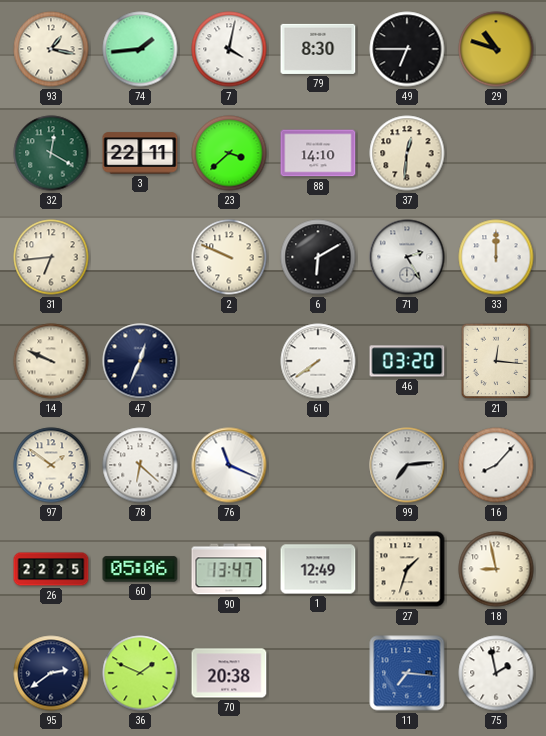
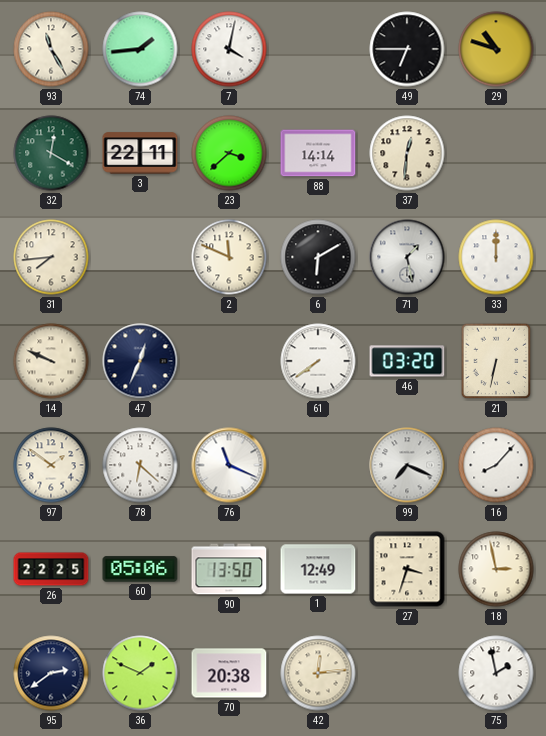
93: 1:17 -> 11:25 (51, 49)
79: 8:30 -> none (318, 49)
88: 14:10 -> 14:14 (318, 153)
31: 6:44 -> 7:44 (51, 257)
2: 9:49 -> 11:49 (229, 257)
71: 2:25 -> 1:28 (407, 257)
21: 12:16 -> 6:32 (496, 361)
99: 7:14 -> 7:19 (407, 465)
90: 13:47 -> 13:50 (229, 569)
27: 1:33 -> 3:33 (407, 569)
18: 8:58 -> 2:58 (496, 569)
42: none -> 12:14 (318, 673)
11: 7:16 -> none (407, 673)
